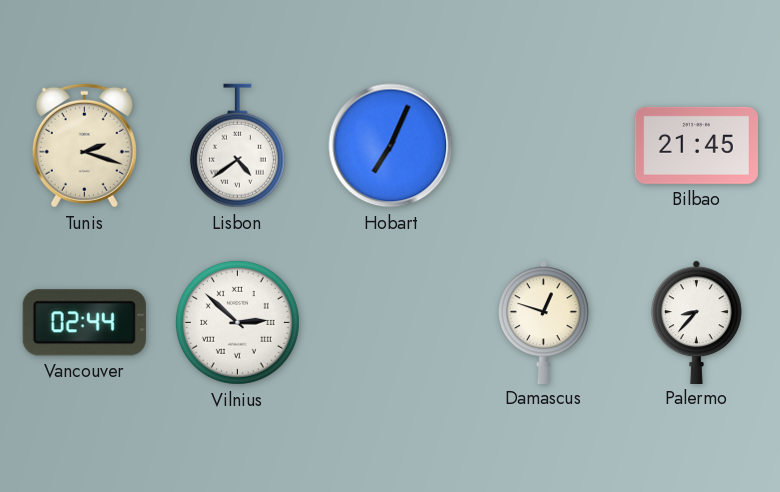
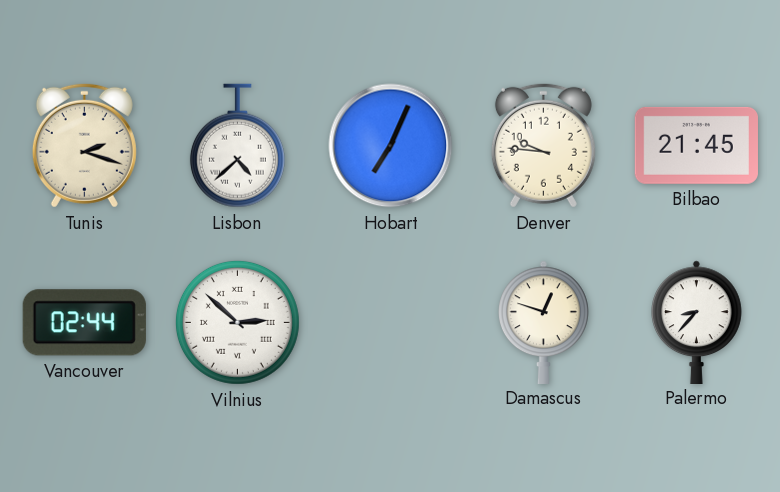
Lisbon: 4:39 -> 4:38 (237, 146)
Denver: none -> 9:46 (543, 145)
